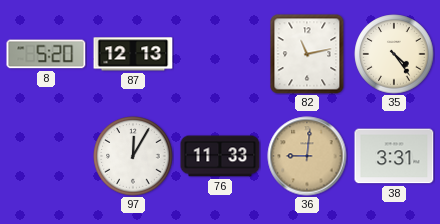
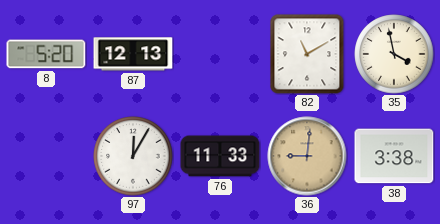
82: 11:13 -> 11:10 (307, 54)
35: 4:24 -> 3:58 (394, 54)
38: 3:31 -> 3:38 (394, 156)
